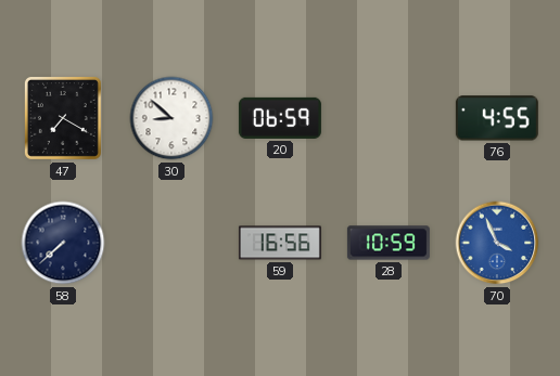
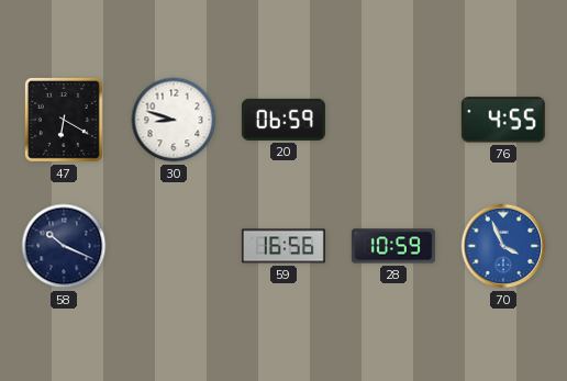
47: 7:20 -> 6:20 (64, 120)
30: 8:52 -> 8:48 (174, 120)
58: 7:38 -> 10:19 (64, 246)
